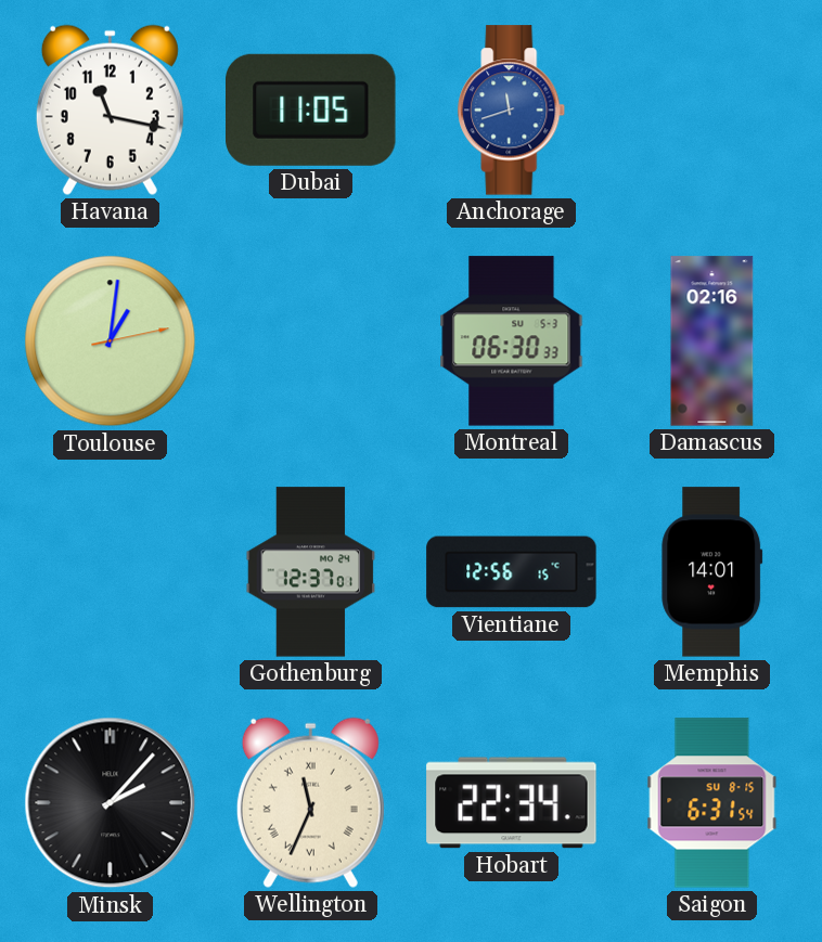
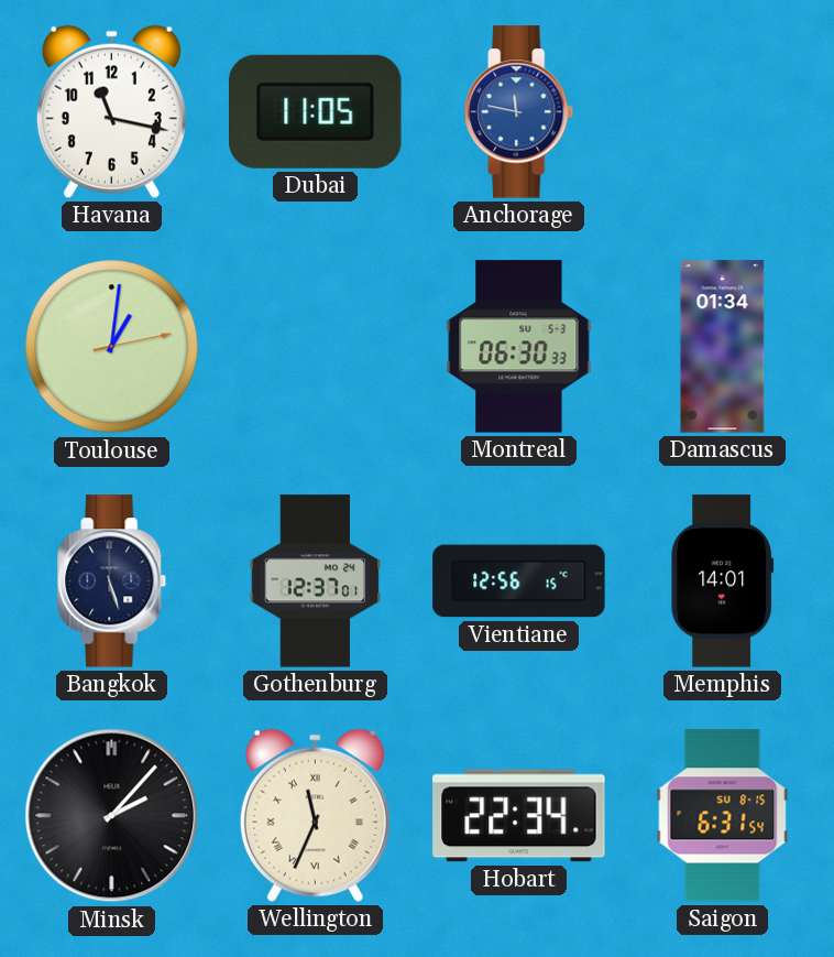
Anchorage: 11:42 -> 11:47 (519, 112)
Damascus: 02:16 -> 01:34 (723, 347)
Bangkok: none -> 5:27 (112, 581)
